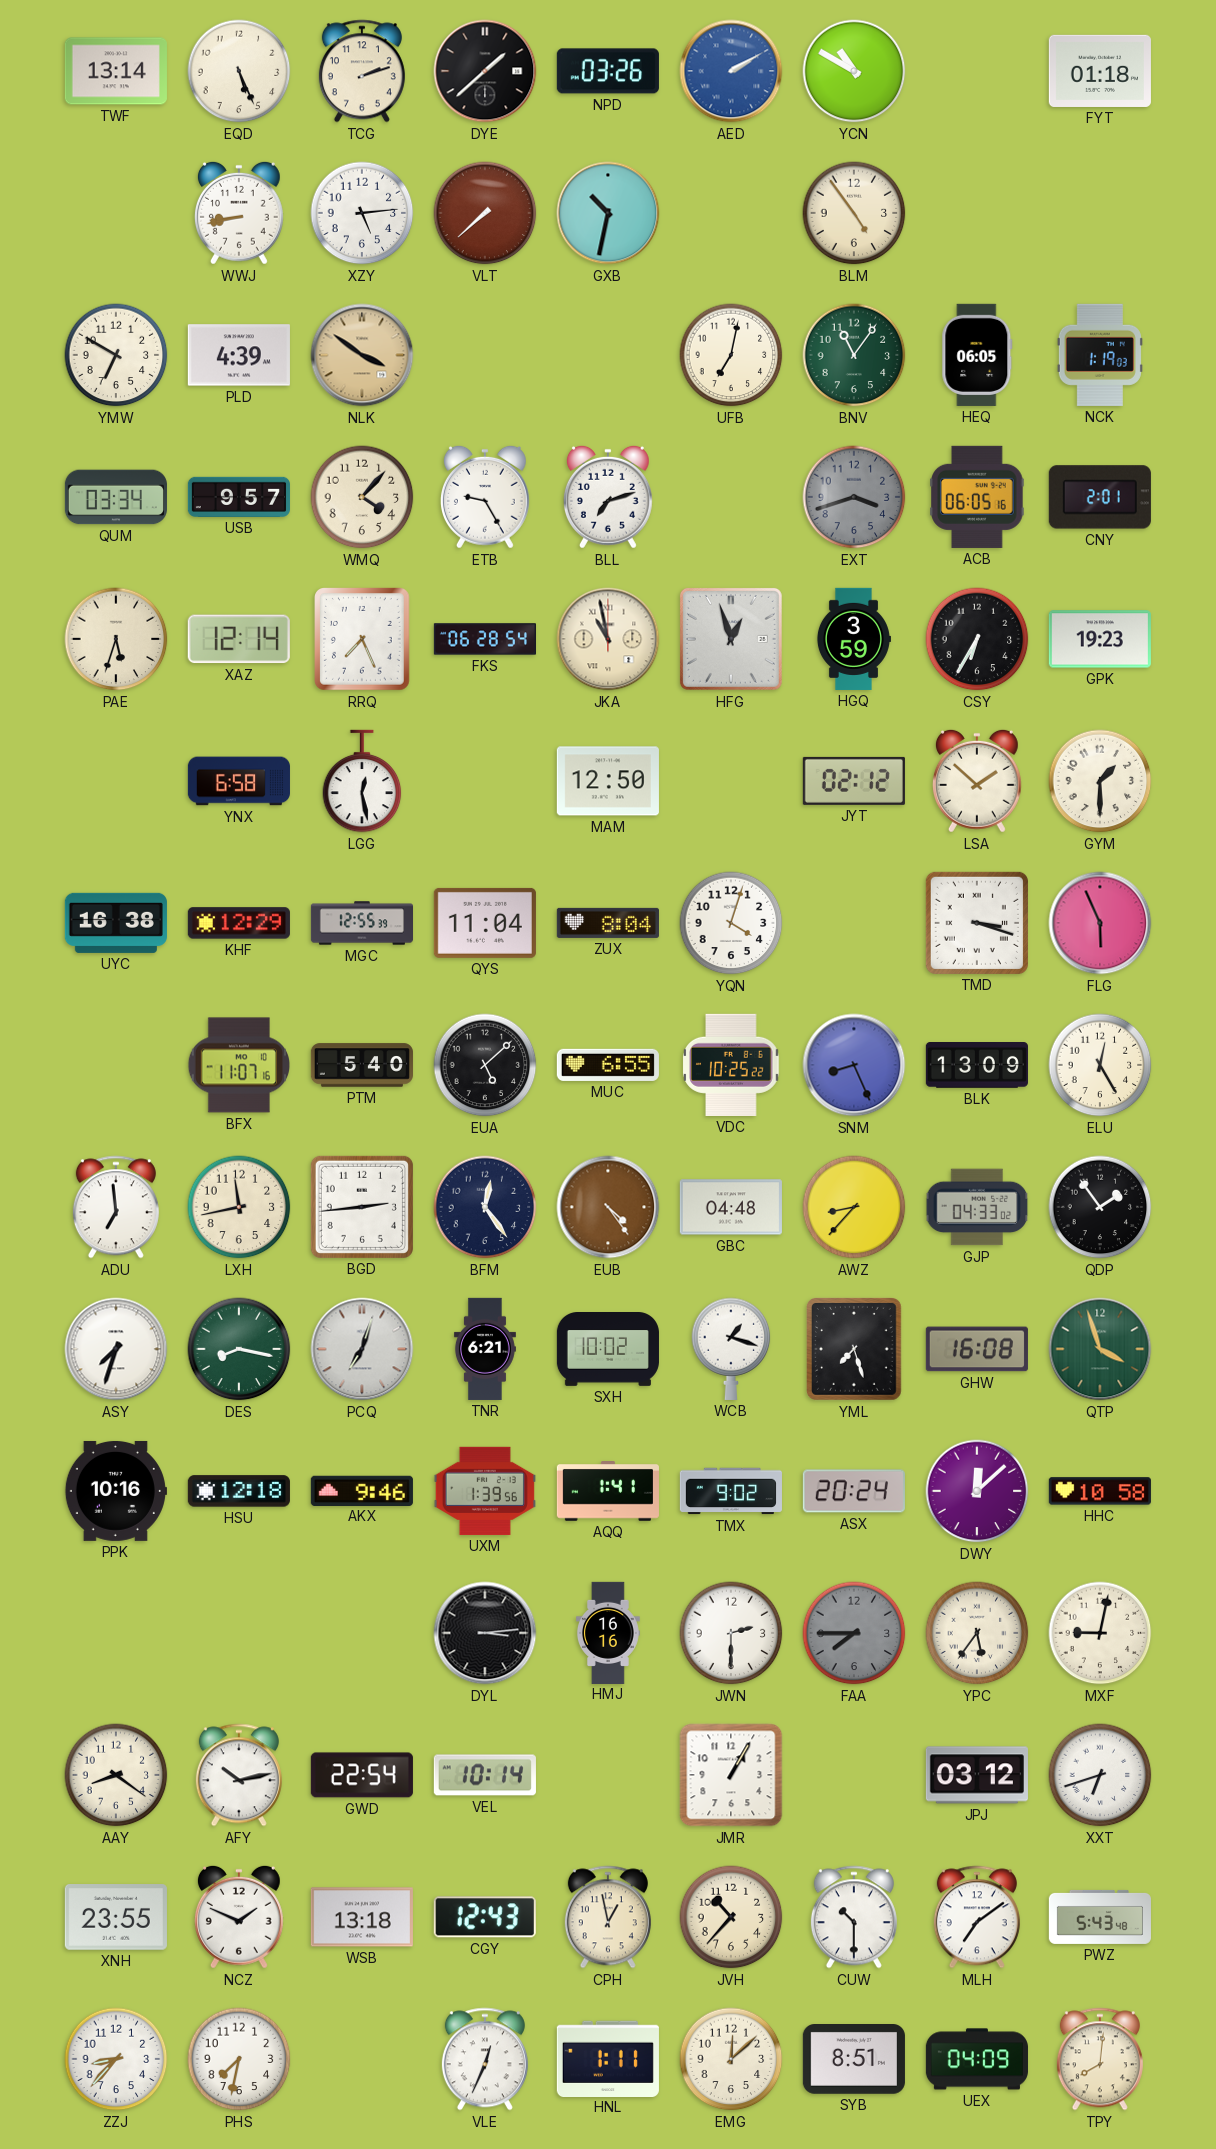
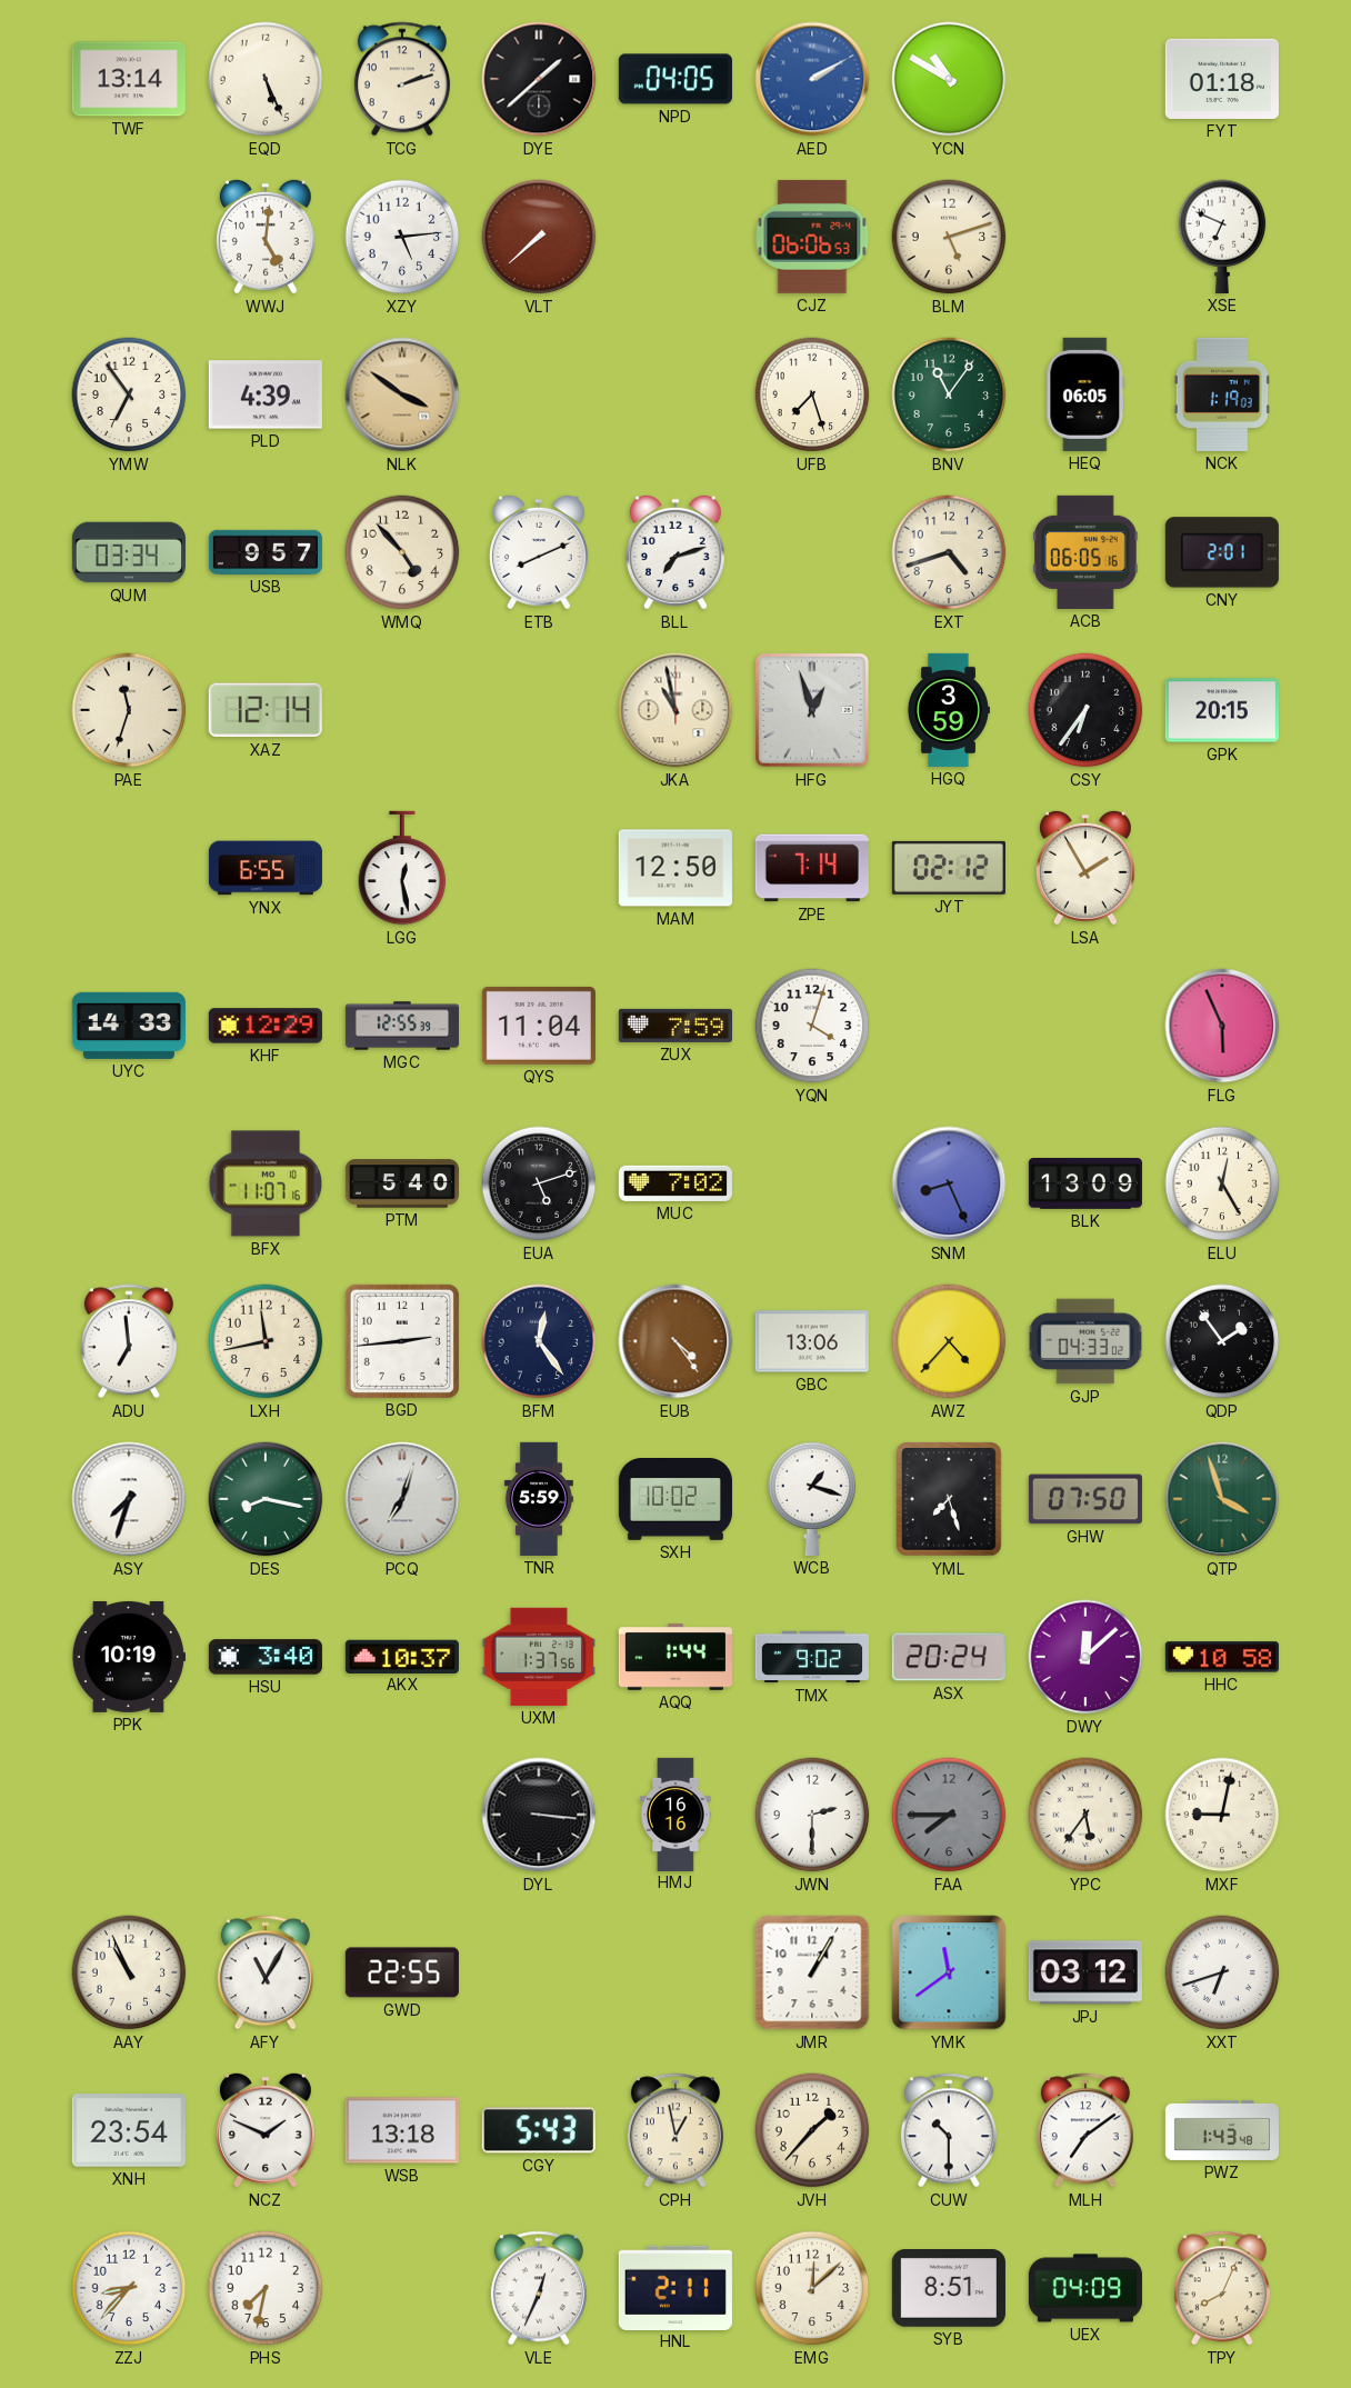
NPD: 03:26 -> 04:05 (675, 79)
WWJ: 8:43 -> 5:01 (266, 237)
GXB: 10:32 -> none (608, 213)
CJZ: none -> 06:06 (812, 237)
BLM: 4:54 -> 5:12 (949, 237)
XSE: none -> 6:49 (1222, 237)
YMW: 6:50 -> 6:54 (129, 394)
UFB: 7:02 -> 7:27 (812, 394)
WMQ: 4:07 -> 4:53 (402, 552)
ETB: 9:25 -> 8:11 (539, 552)
EXT: 3:42 -> 4:42 (949, 552)
EXT dial: grey -> cream (949, 552)
PAE: 5:33 -> 11:33 (129, 710)
RRQ: 7:26 -> none (363, 640)
FKS: 06:28 -> none (484, 639)
CSY: 6:35 -> 6:36 (1085, 710)
GPK: 19:23 -> 20:15 (1222, 710)
YNX: 6:58 -> 6:55 (266, 868)
ZPE: none -> 7:14 (812, 868)
LSA: 1:52 -> 1:55 (1085, 868)
GYM: 1:30 -> none (1100, 781)
UYC: 16:38 -> 14:33 (129, 1026)
ZUX: 8:04 -> 7:59 (675, 1026)
TMD: 3:18 -> none (977, 923)
EUA: 5:08 -> 5:12 (539, 1183)
MUC: 6:55 -> 7:02 (675, 1183)
VDC: 10:25 -> none (731, 1065)
GBC: 04:48 -> 13:06 (812, 1341)
AWZ: 8:37 -> 4:37 (949, 1341)
TNR: 6:21 -> 5:59 (539, 1499)
GHW: 16:08 -> 07:50 (1085, 1499)
PPK: 10:16 -> 10:19 (129, 1657)
HSU: 12:18 -> 3:40 (266, 1657)
AKX: 9:46 -> 10:37 (402, 1656)
UXM: 1:39 -> 1:37 (539, 1657)
AQQ: 1:41 -> 1:44 (675, 1658)
DYL: 3:14 -> 3:16 (539, 1815)
AAY: 8:21 -> 10:56 (129, 1972)
AFY: 10:13 -> 11:05 (266, 1972)
GWD: 22:54 -> 22:55 (402, 1972)
VEL: 10:14 -> none (485, 1775)
YMK: none -> 11:39 (949, 1972)
XNH: 23:55 -> 23:54 (129, 2130)
CGY: 12:43 -> 5:43 (539, 2130)
JVH: 10:37 -> 1:37 (812, 2130)
PWZ: 5:43 -> 1:43 (1221, 2130)
HNL: 1:11 -> 2:11 (675, 2287)
TPY: 8:01 -> 8:04 (1222, 2288)
